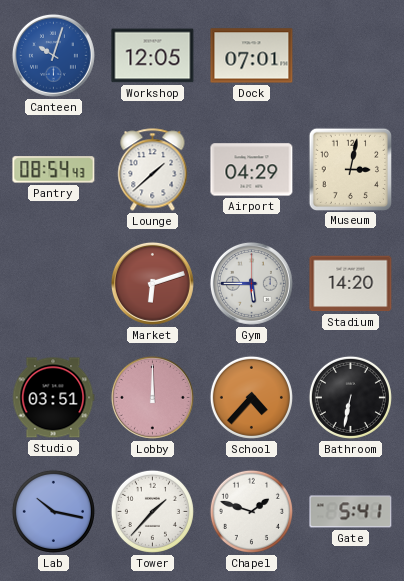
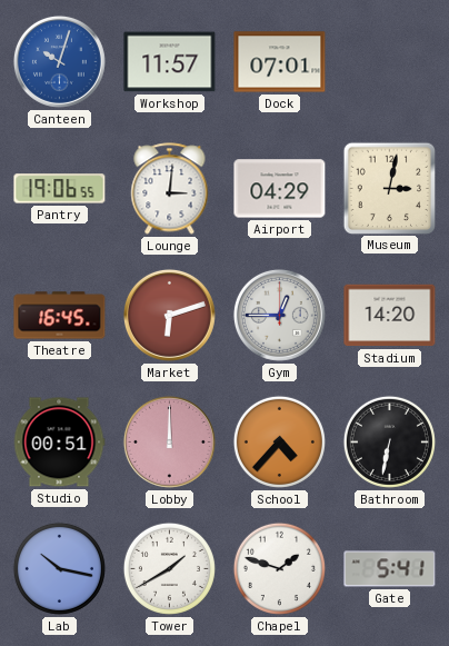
Workshop: 12:05 -> 11:57 (170, 62)
Pantry: 08:54 -> 19:06 (60, 189)
Lounge: 1:38 -> 3:01 (170, 189)
Theatre: none -> 16:45 (60, 316)
Gym: 5:45 -> 12:45 (279, 315)
Studio: 03:51 -> 00:51 (59, 443)
Tower: 1:37 -> 1:40 (169, 568)
